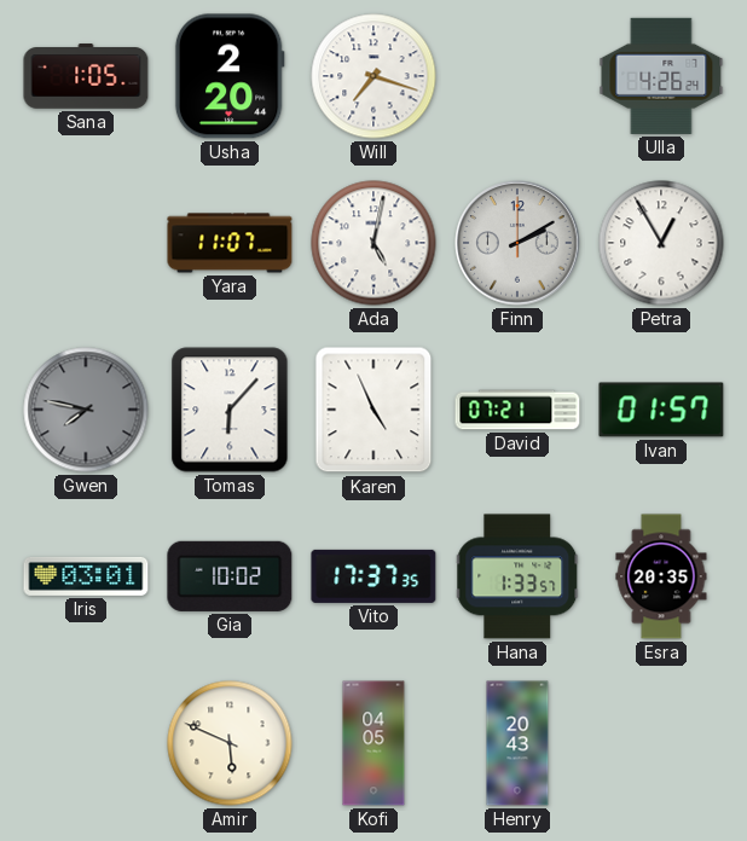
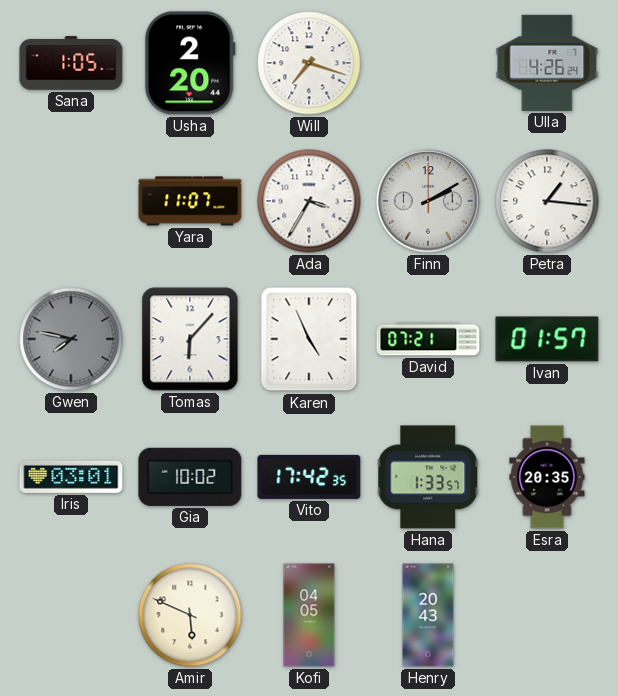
Ada: 5:02 -> 3:35 (309, 201)
Petra: 12:55 -> 1:16 (547, 201)
Vito: 17:37 -> 17:42 (309, 477)
